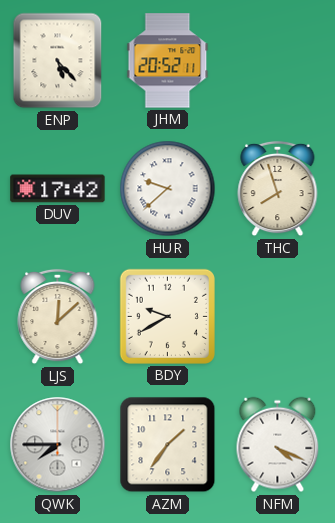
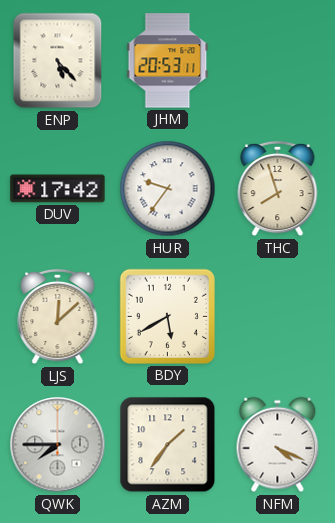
JHM: 20:52 -> 20:53 (168, 61)
HUR: 9:38 -> 9:36 (168, 189)
BDY: 9:40 -> 5:40 (167, 316)
